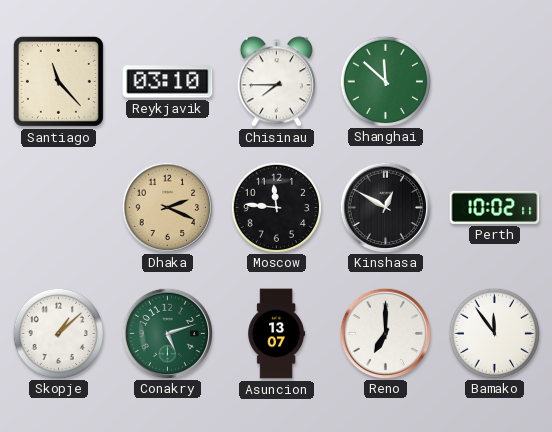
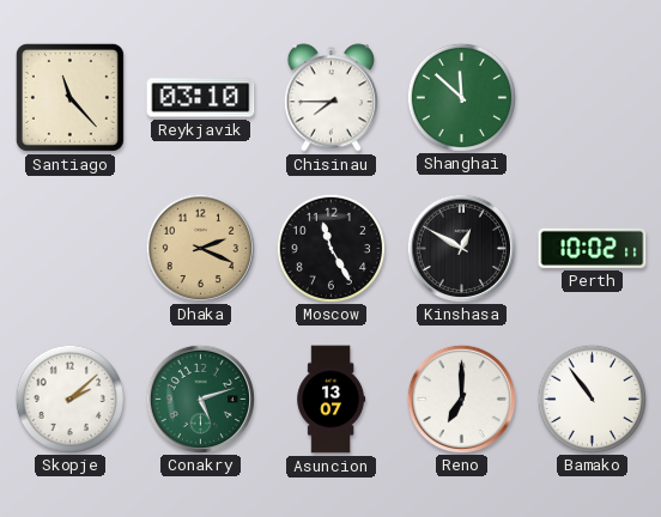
Moscow: 11:46 -> 11:25 (330, 248)
Skopje: 1:08 -> 2:08 (69, 399)
Bamako: 11:54 -> 10:54 (592, 399)
